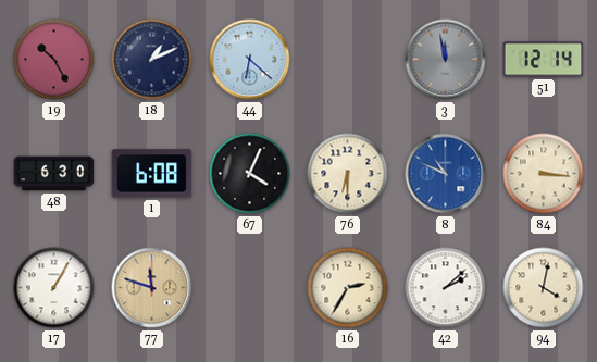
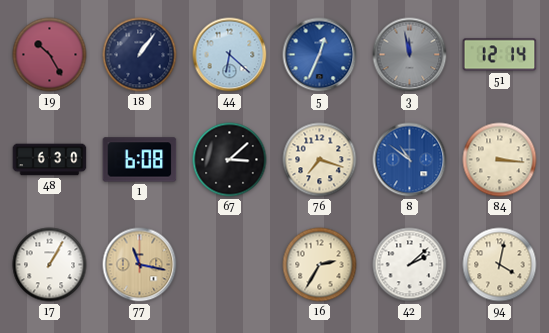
18: 1:11 -> 1:06 (140, 55)
5: none -> 12:34 (320, 55)
67: 4:04 -> 3:08 (230, 160)
76: 6:30 -> 7:18 (320, 160)
8: 10:49 -> 10:51 (410, 160)
77: 11:48 -> 11:17 (140, 265)
